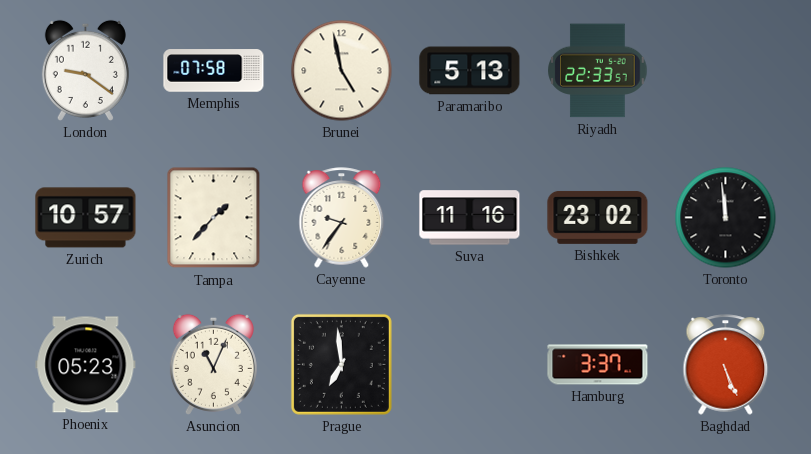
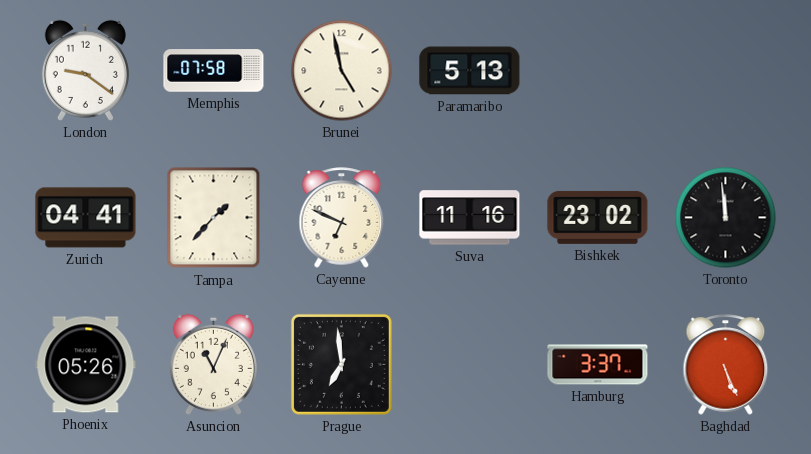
Riyadh: 22:33 -> none (598, 71)
Zurich: 10:57 -> 04:41 (86, 218)
Cayenne: 9:36 -> 6:49 (342, 218)
Phoenix: 05:23 -> 05:26 (86, 365)
